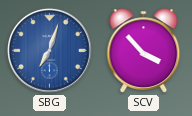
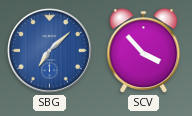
SBG: 7:03 -> 7:08 (49, 50)
